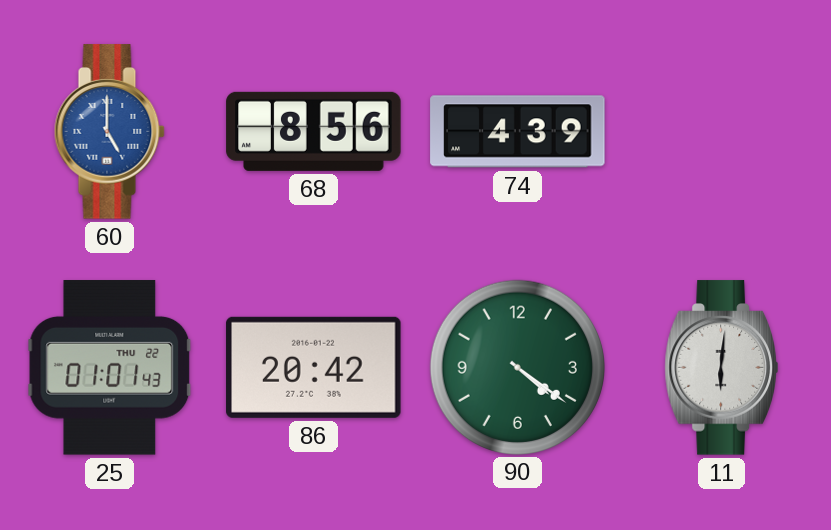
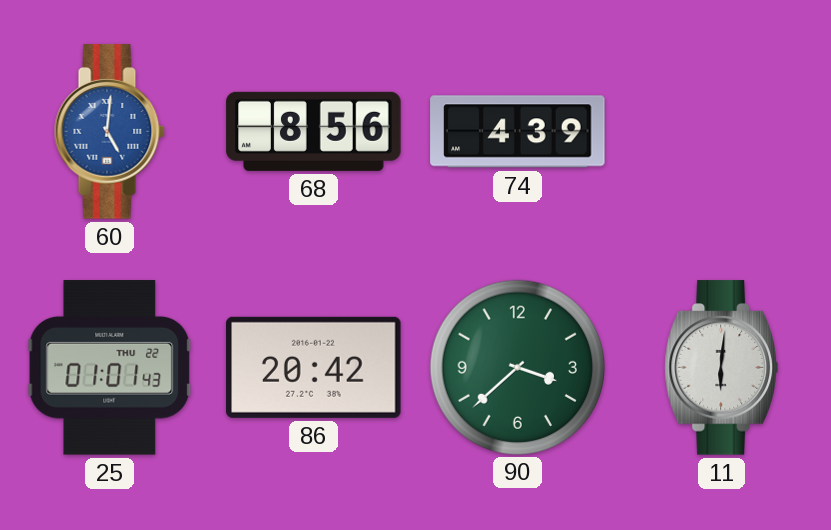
60: 5:00 -> 5:01 (109, 132)
90: 4:21 -> 3:38 (517, 367)
